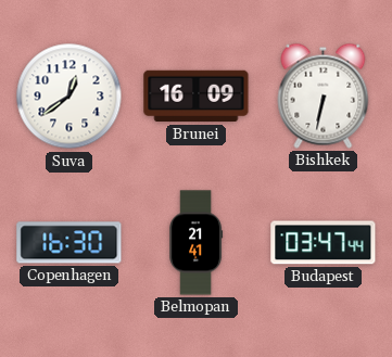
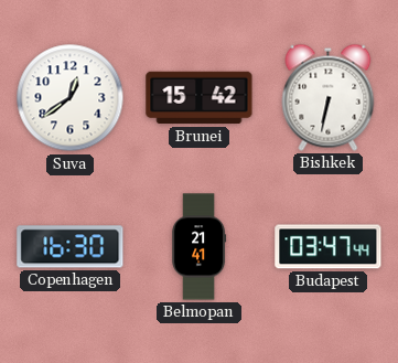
Brunei: 16:09 -> 15:42 (200, 98)
